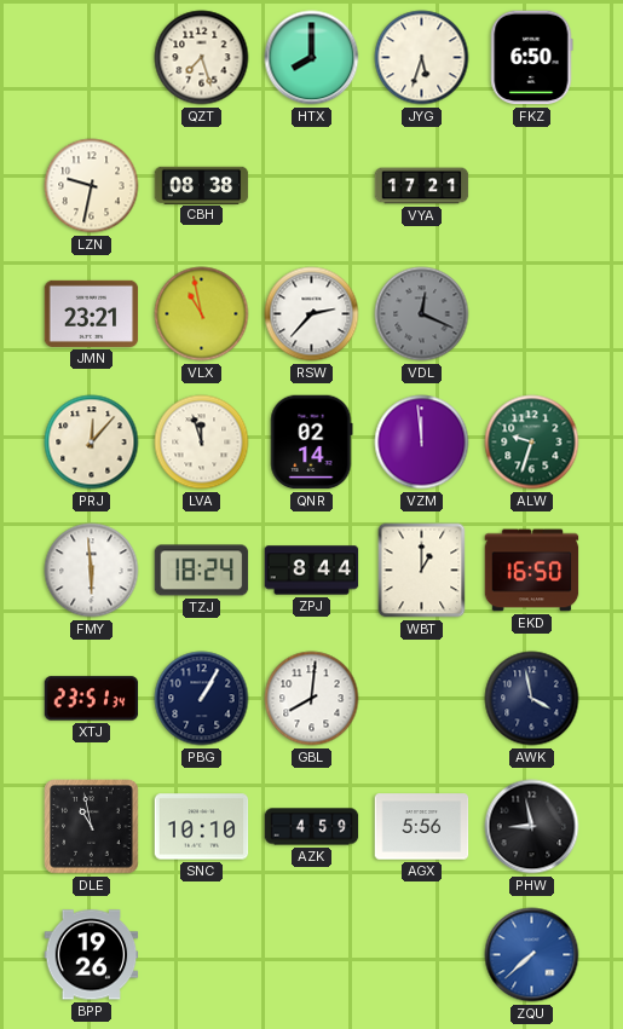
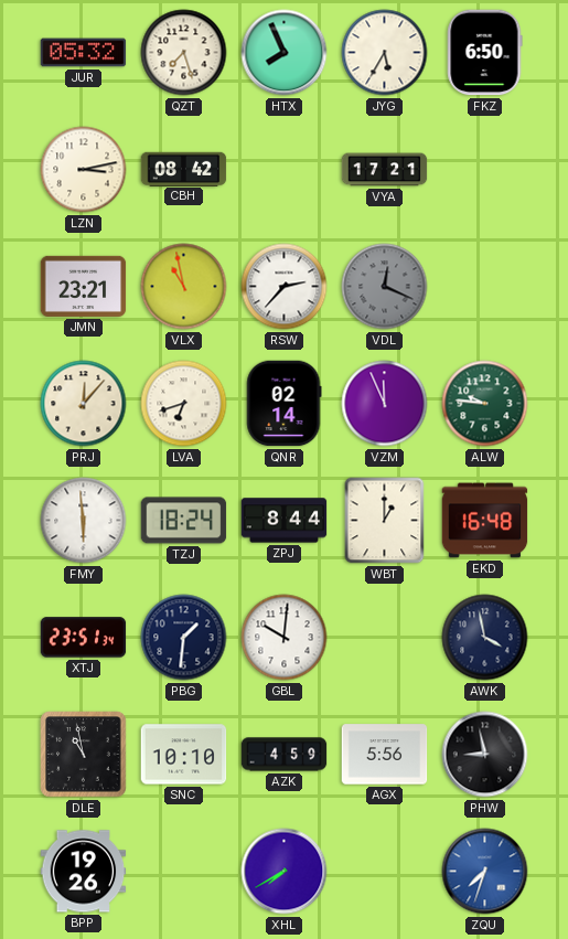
JUR: none -> 05:32 (84, 53)
HTX: 8:00 -> 7:56 (285, 53)
JYG: 5:33 -> 5:35 (385, 53)
LZN: 9:32 -> 3:13 (84, 170)
CBH: 08:38 -> 08:42 (184, 169)
LVA: 11:57 -> 6:42 (184, 404)
VZM: 11:59 -> 11:56 (385, 404)
ALW: 9:33 -> 9:46 (485, 404)
EKD: 16:50 -> 16:48 (485, 521)
PBG: 1:05 -> 1:31 (184, 638)
GBL: 8:01 -> 10:01 (285, 638)
XHL: none -> 7:40 (285, 872)
ZQU: 7:38 -> 7:33 (485, 872)
